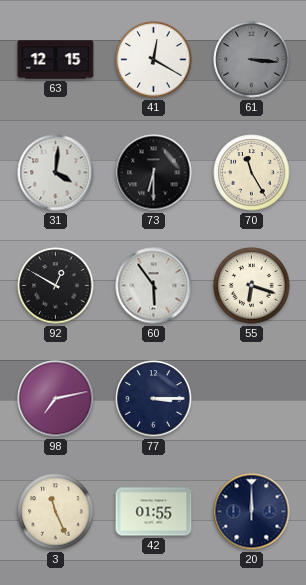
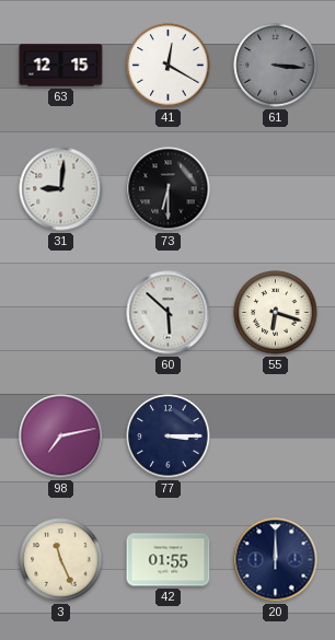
31: 4:01 -> 9:01 (61, 189)
70: 11:25 -> none (252, 173)
92: 12:50 -> none (56, 286)
60: 5:54 -> 5:52 (169, 313)
